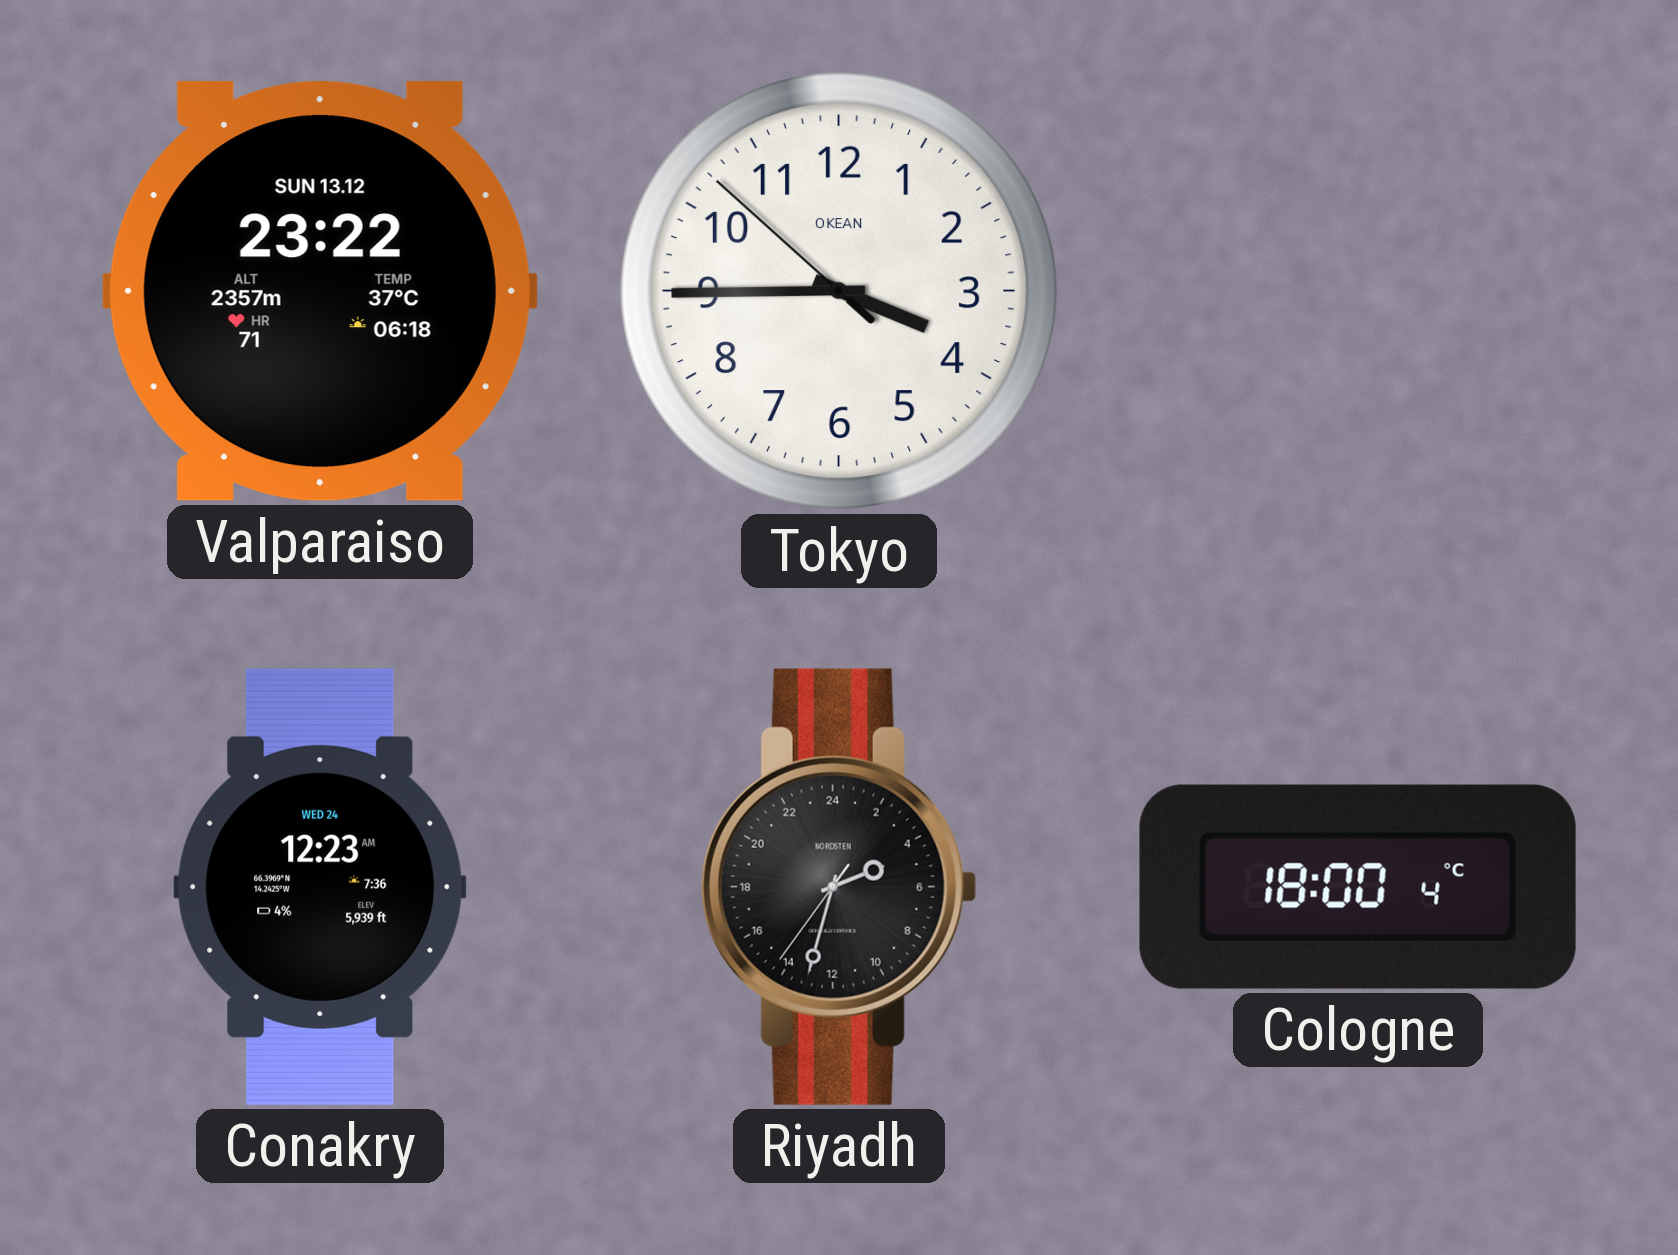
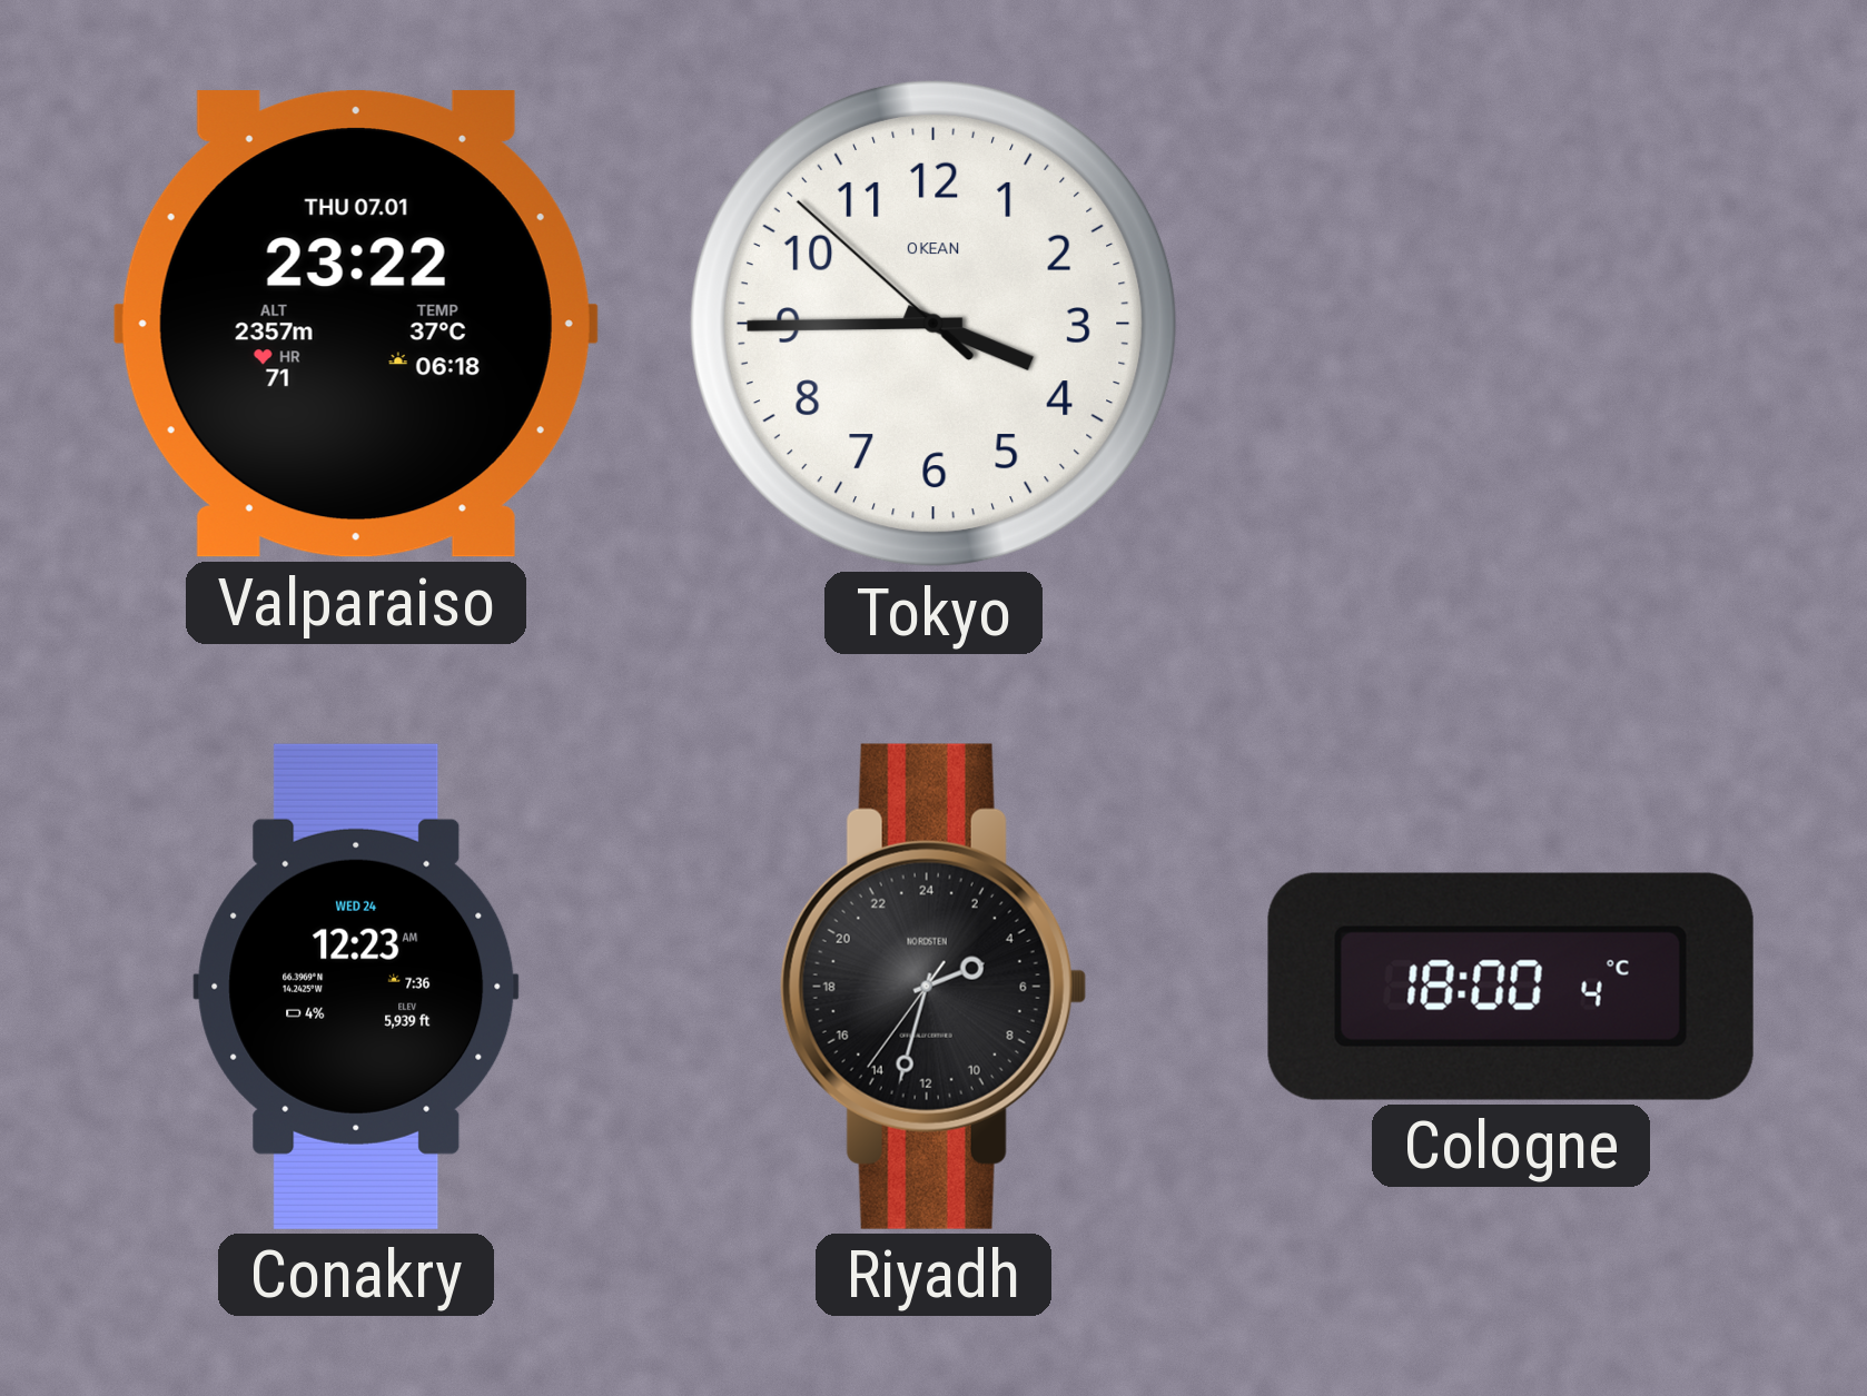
Valparaiso date: SUN 13.12 -> THU 07.01 (356, 324)
